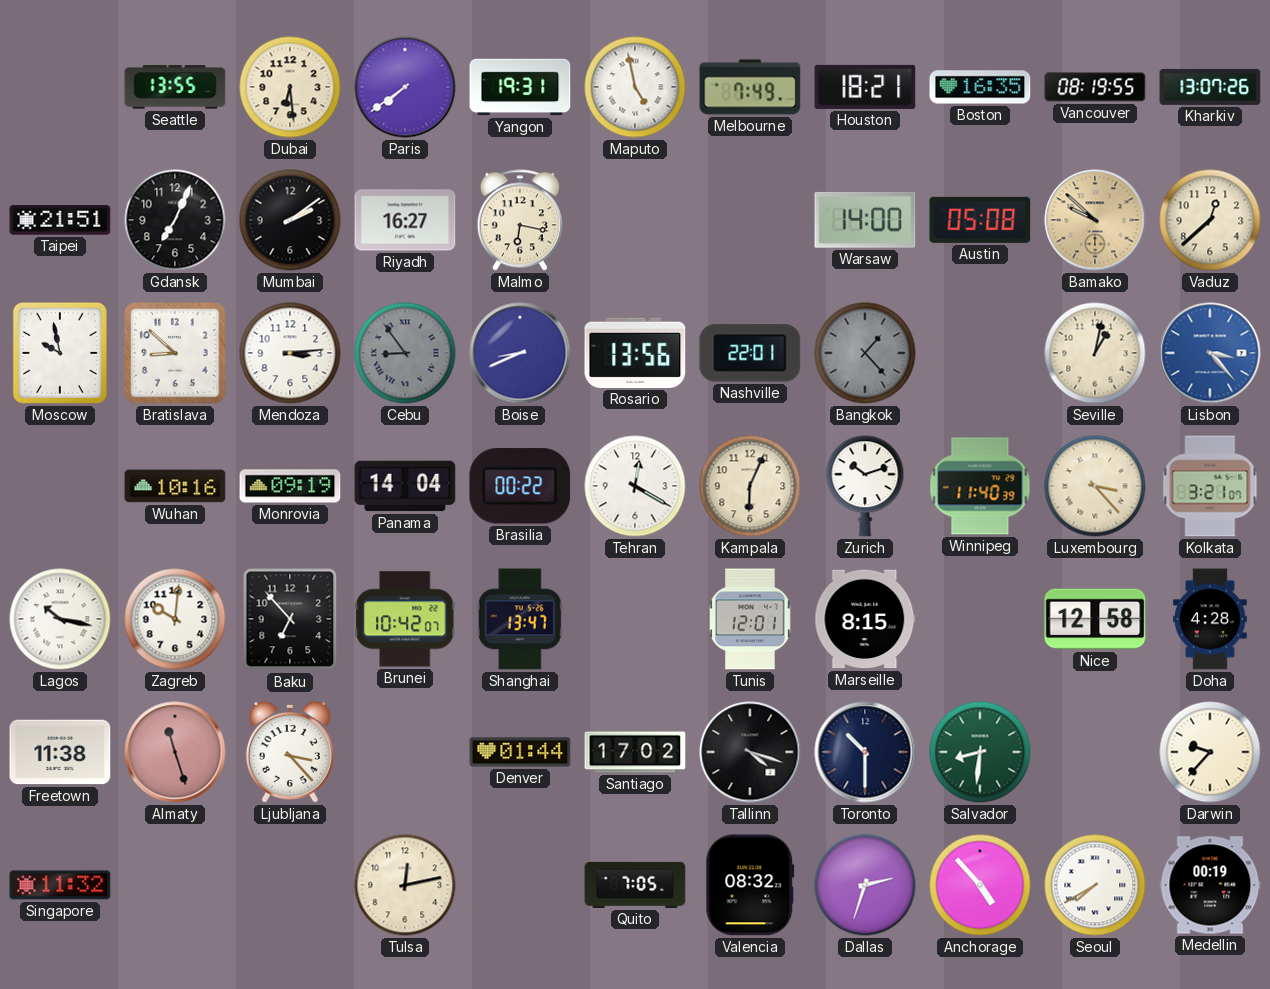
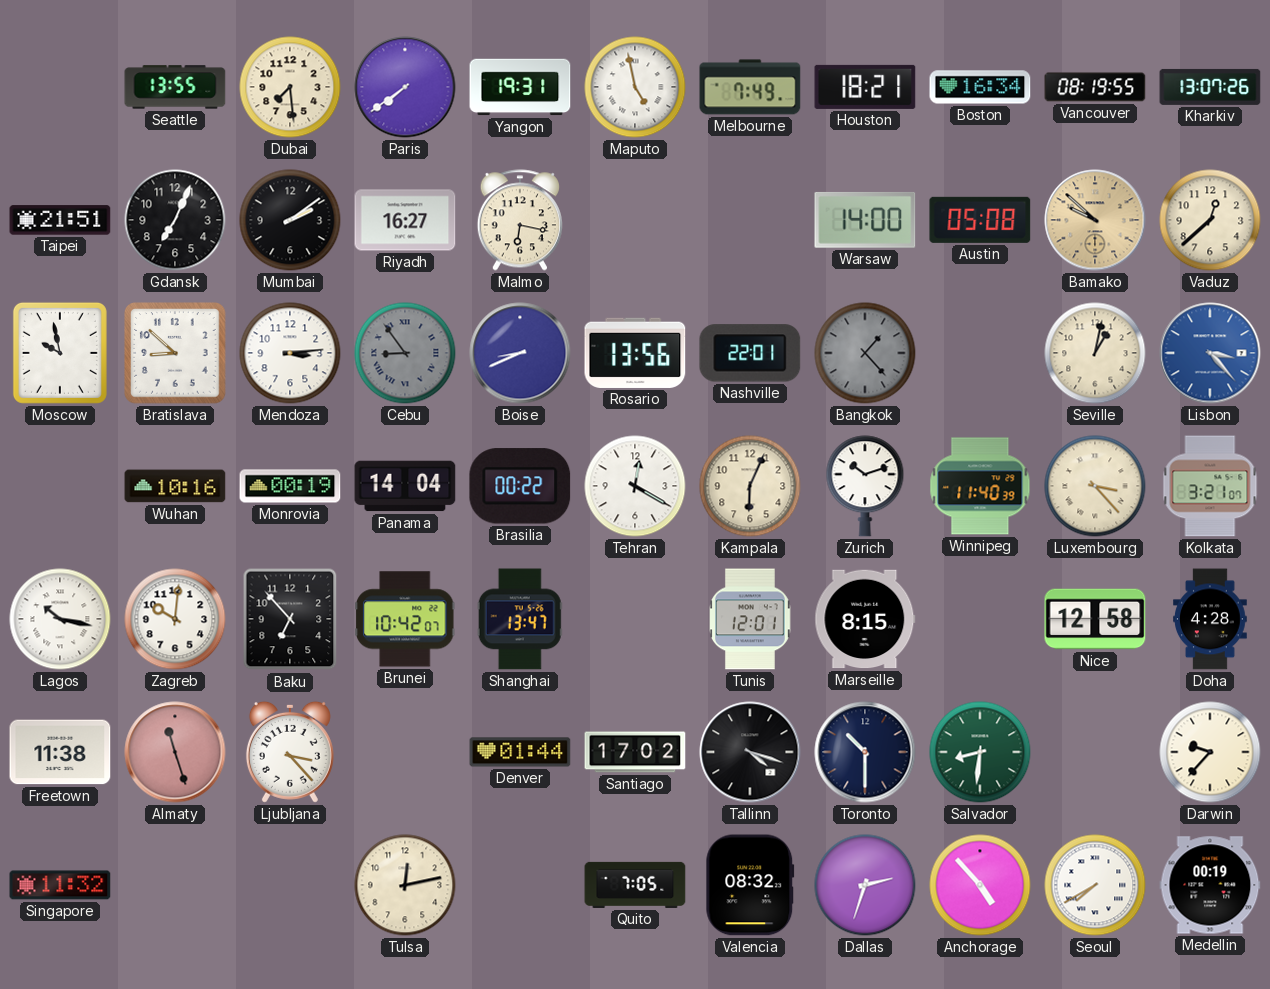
Dubai: 6:29 -> 7:29 (290, 87)
Boston: 16:35 -> 16:34 (980, 87)
Monrovia: 09:19 -> 00:19 (290, 486)
